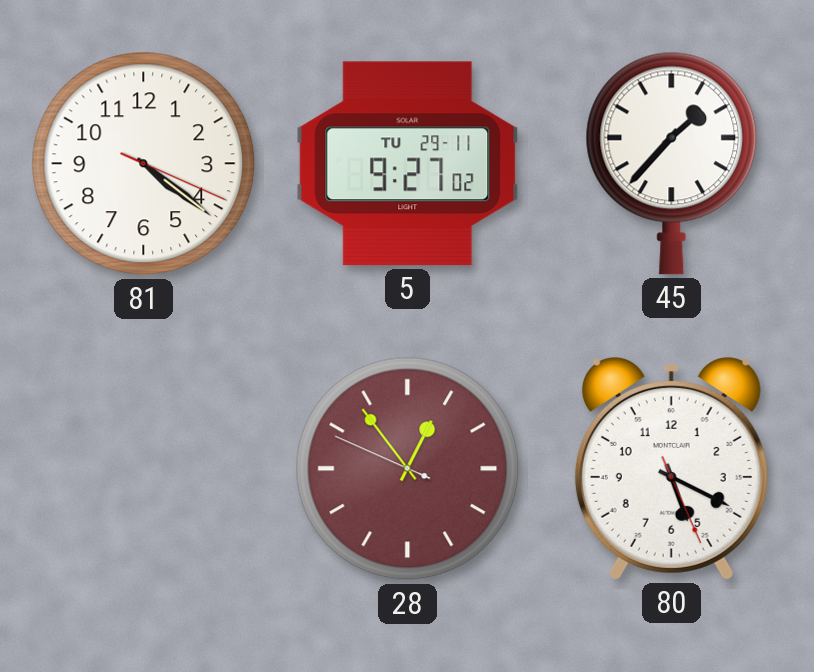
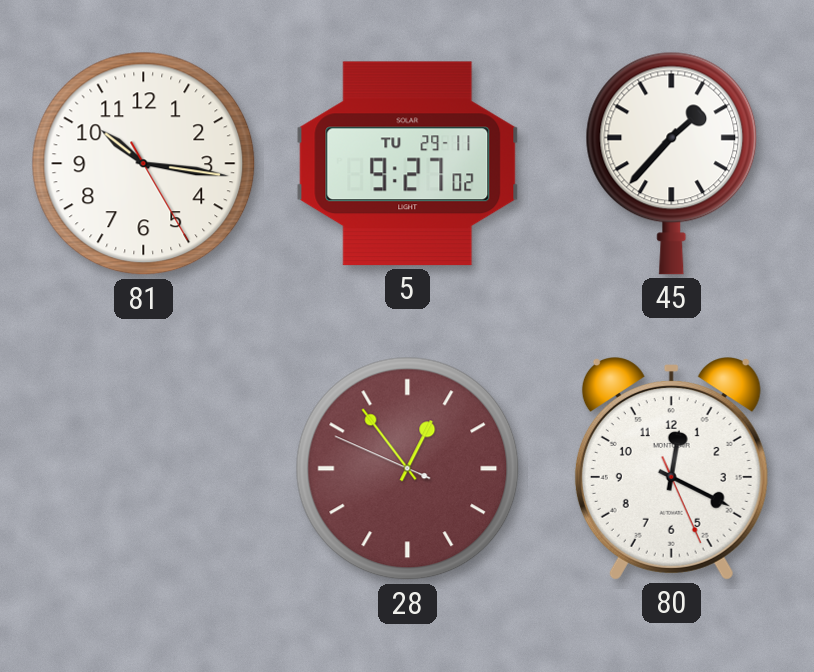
81: 4:21 -> 10:16 (144, 164)
80: 5:19 -> 12:19 (671, 469)
